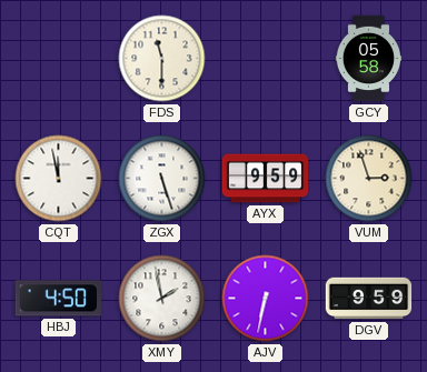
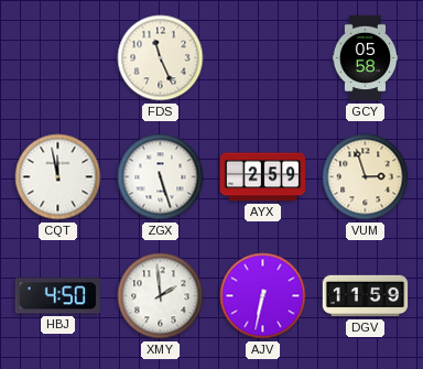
FDS: 11:30 -> 11:26 (161, 58)
AYX: 9:59 -> 2:59 (263, 177)
XMY: 1:58 -> 1:59 (161, 296)
DGV: 9:59 -> 11:59 (366, 296)
